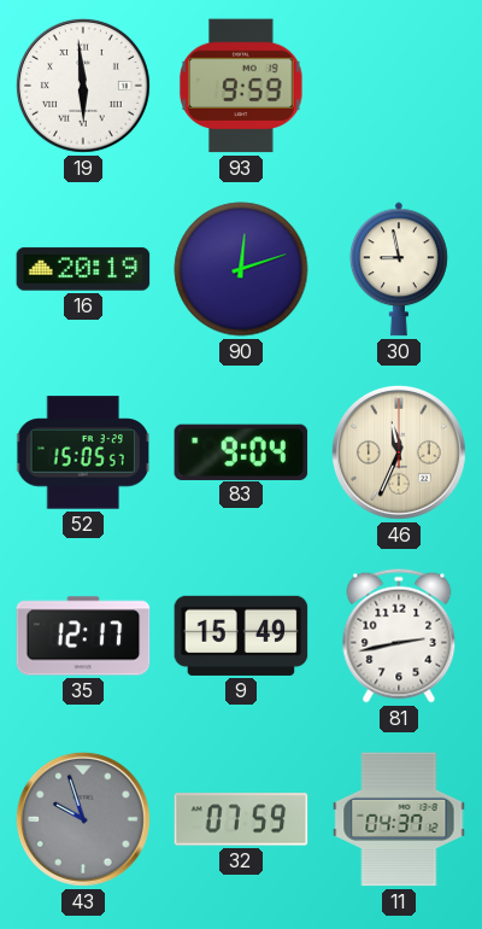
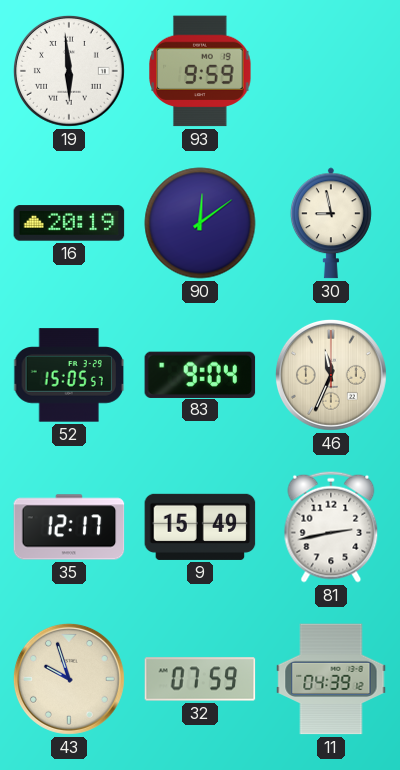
90: 12:12 -> 12:09 (200, 223)
43 dial: grey -> cream (69, 679)
11: 04:37 -> 04:39 (331, 679)
